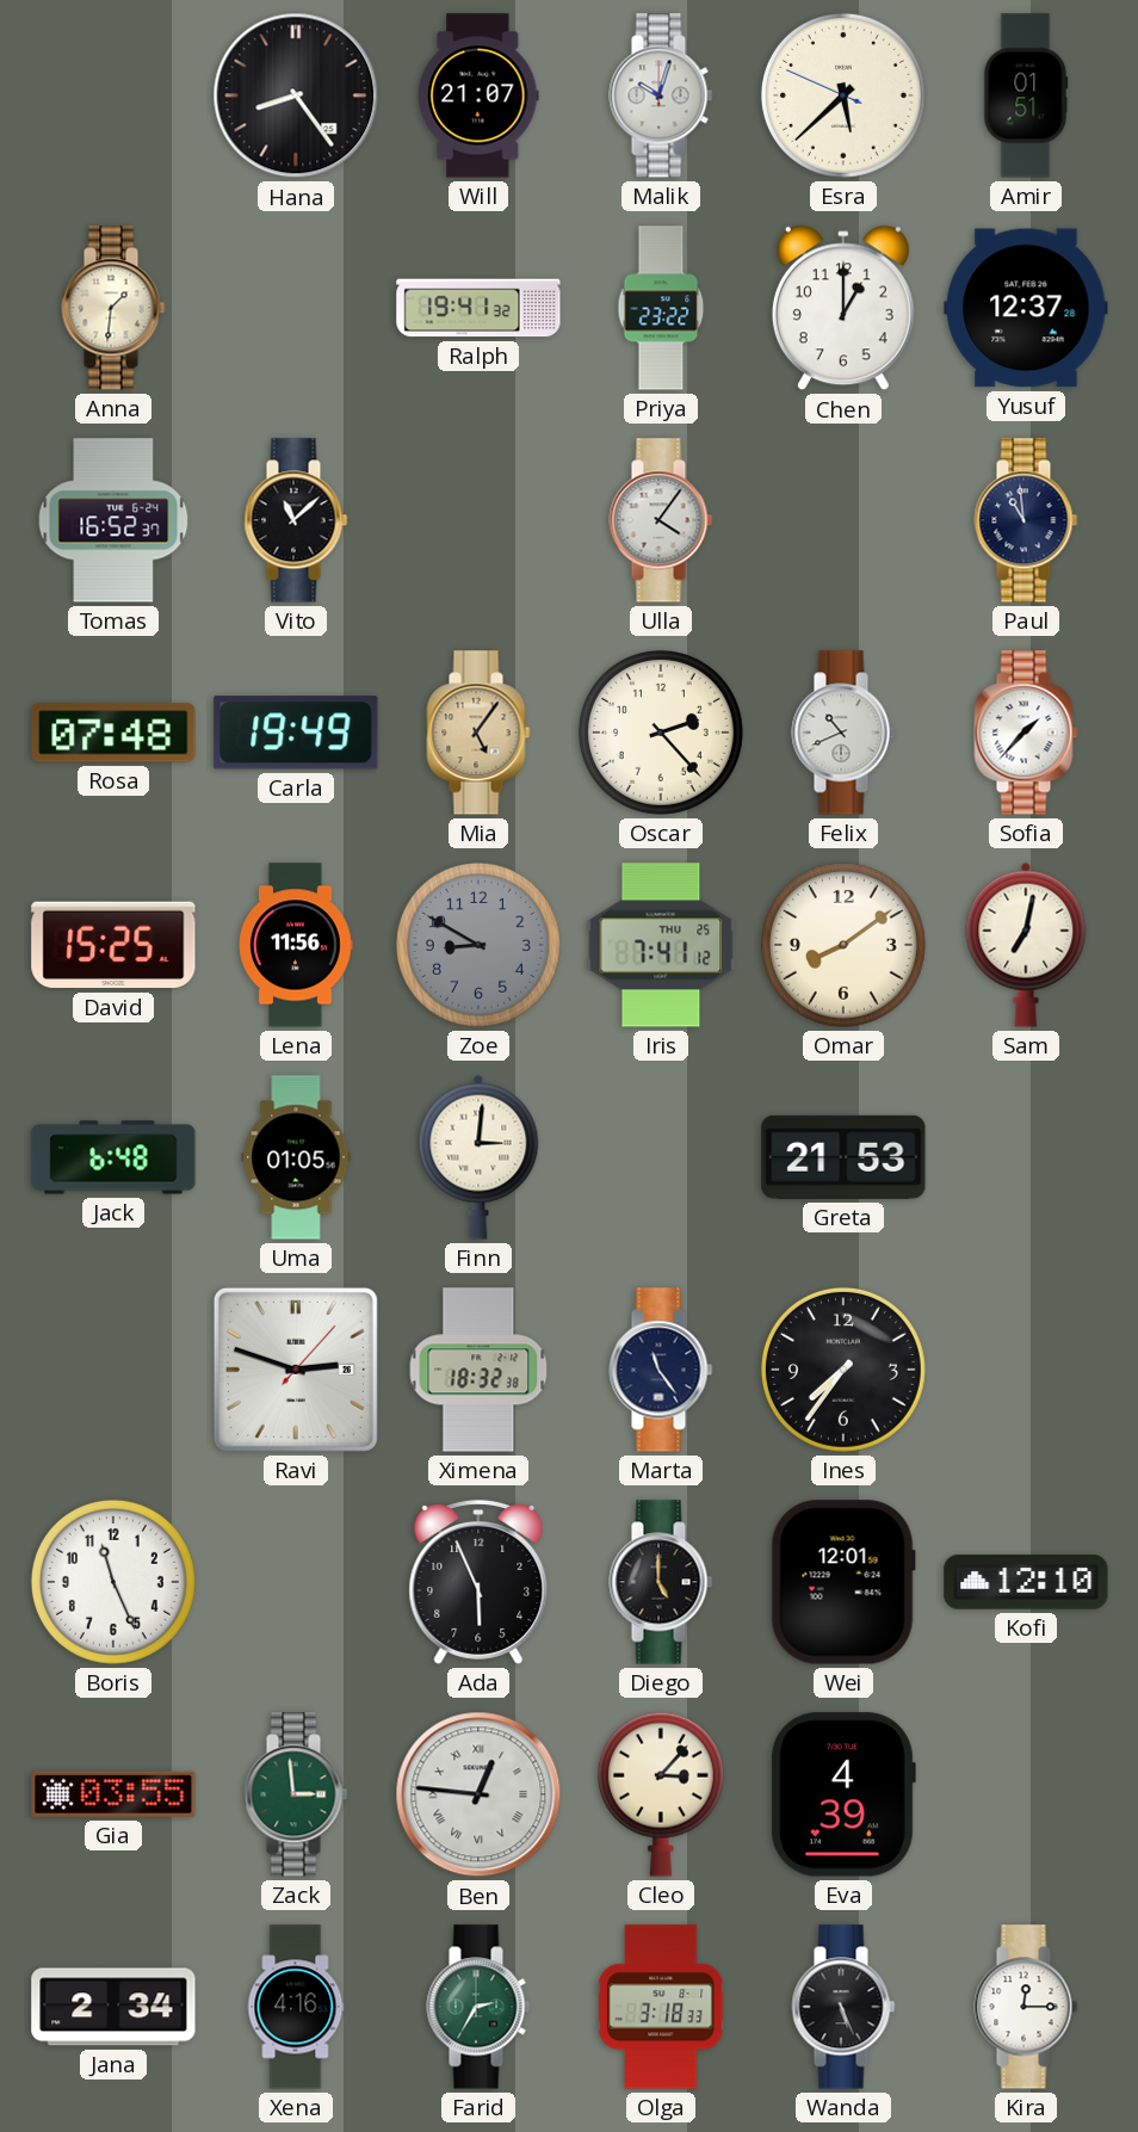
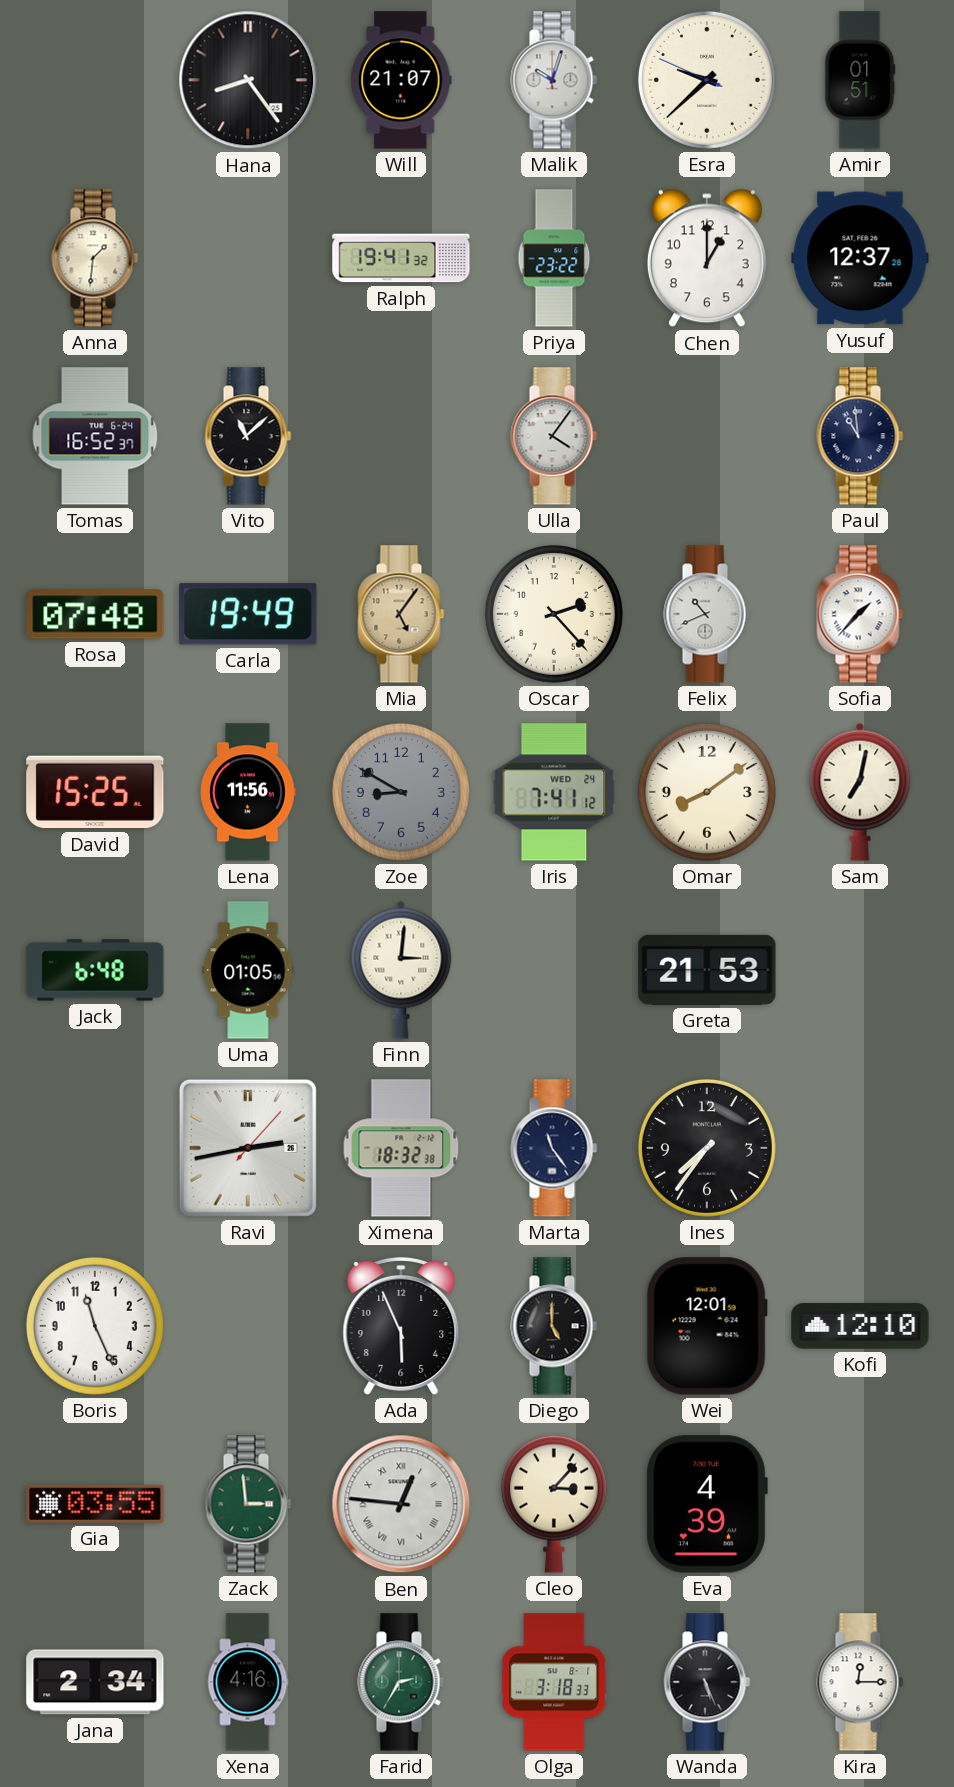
Esra: 5:37 -> 9:37 (707, 80)
Iris date: THU 25 -> WED 24 (554, 792)
Ravi: 2:48 -> 2:43 (248, 1148)
